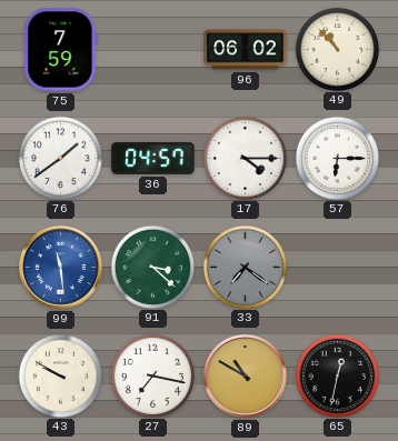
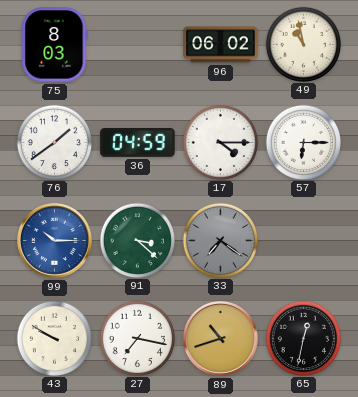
75: 7:59 -> 8:03 (55, 45)
49: 10:53 -> 10:58 (303, 44)
36: 04:57 -> 04:59 (138, 142)
99: 11:29 -> 10:15 (55, 241)
89: 10:50 -> 10:42 (221, 339)
